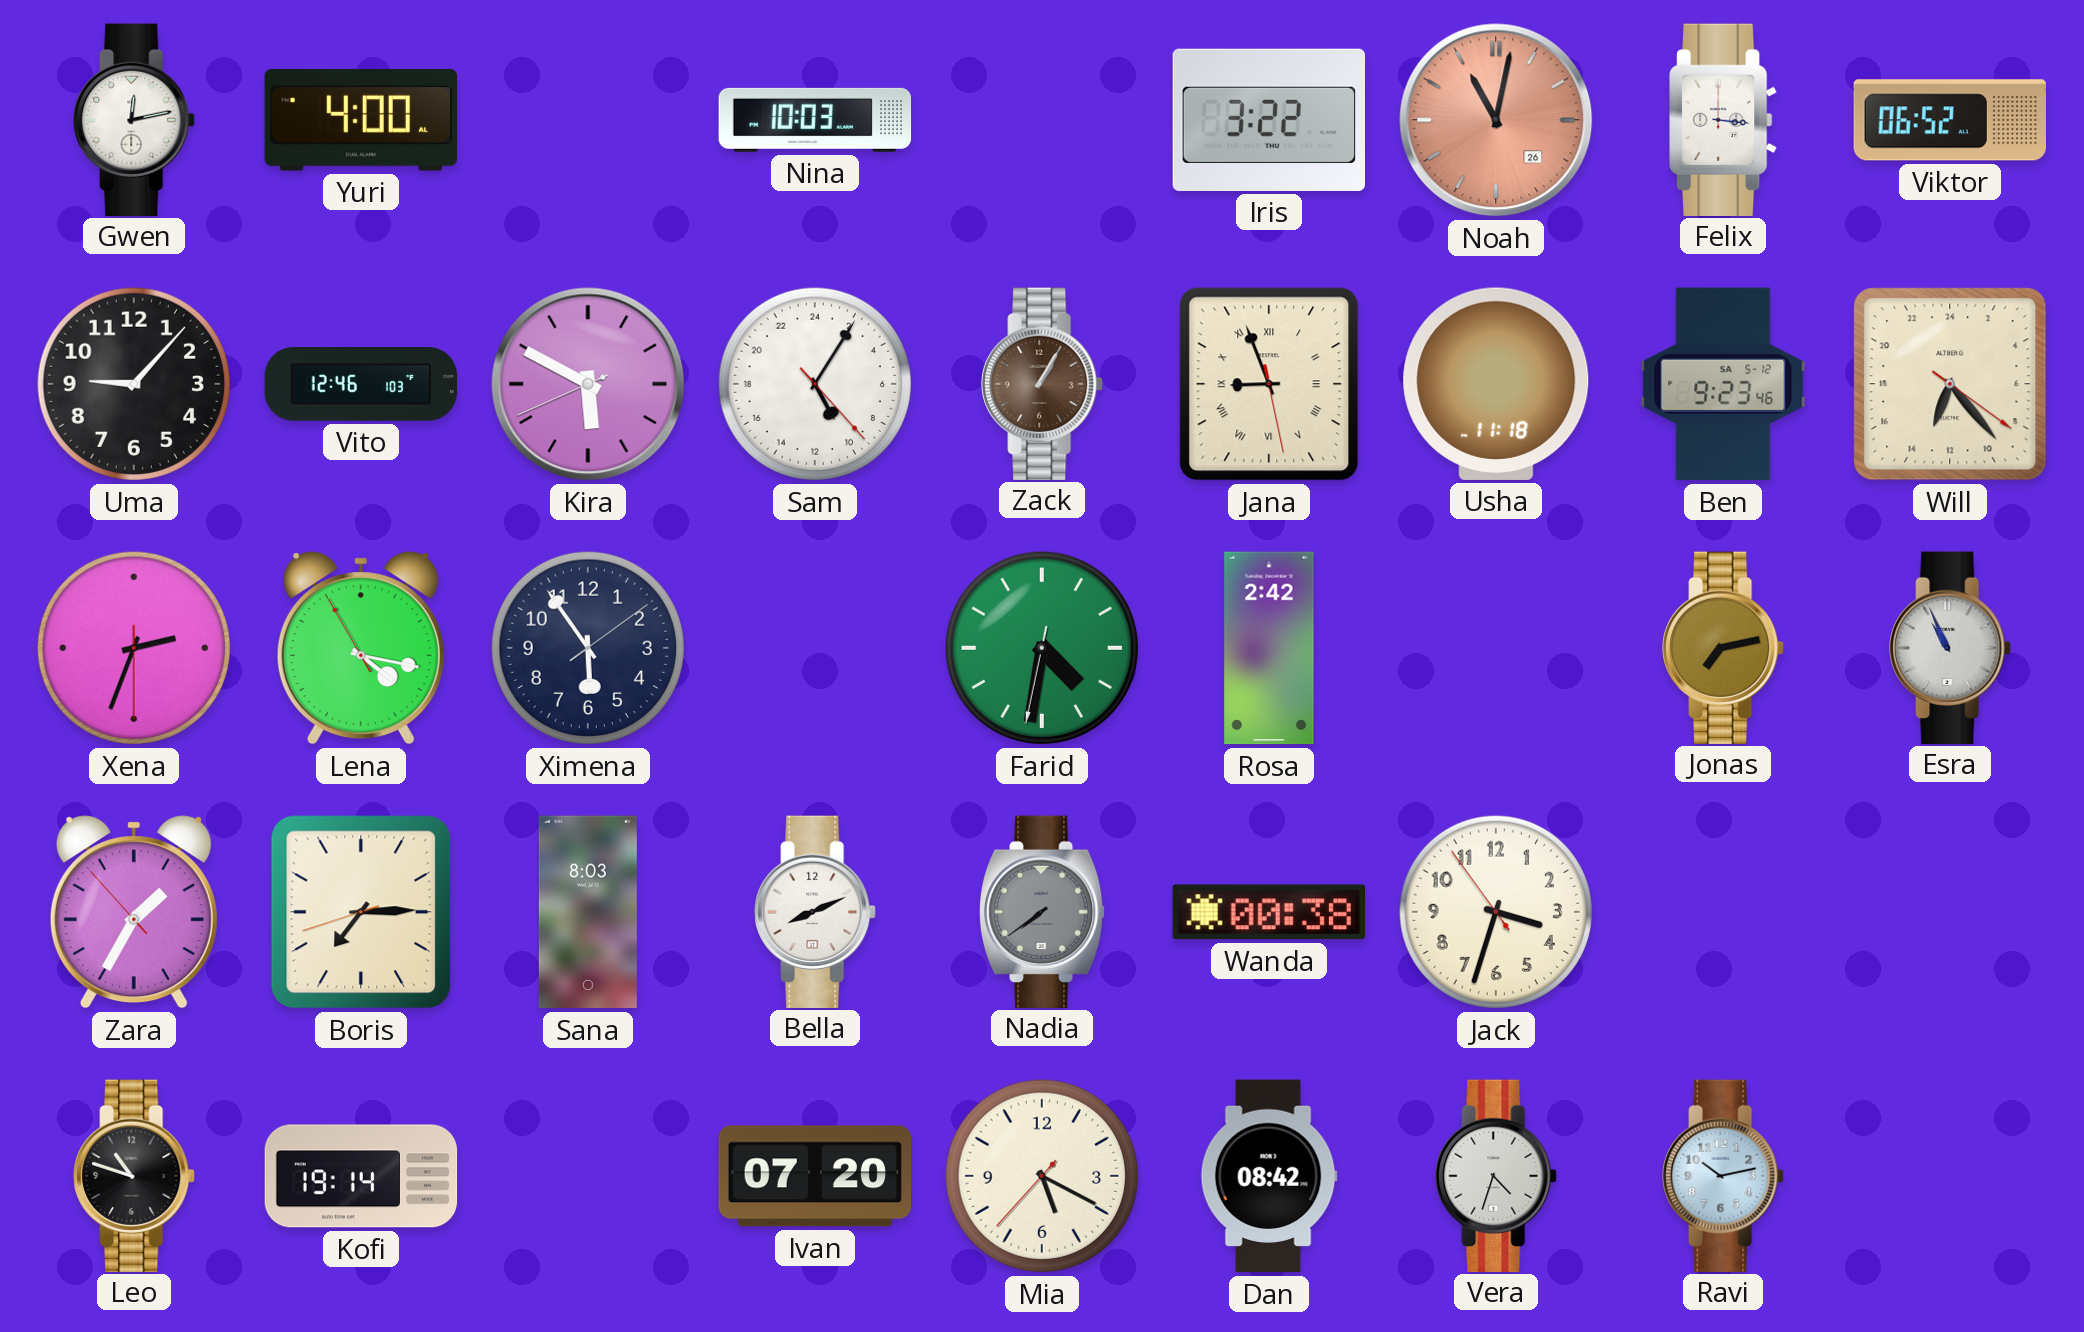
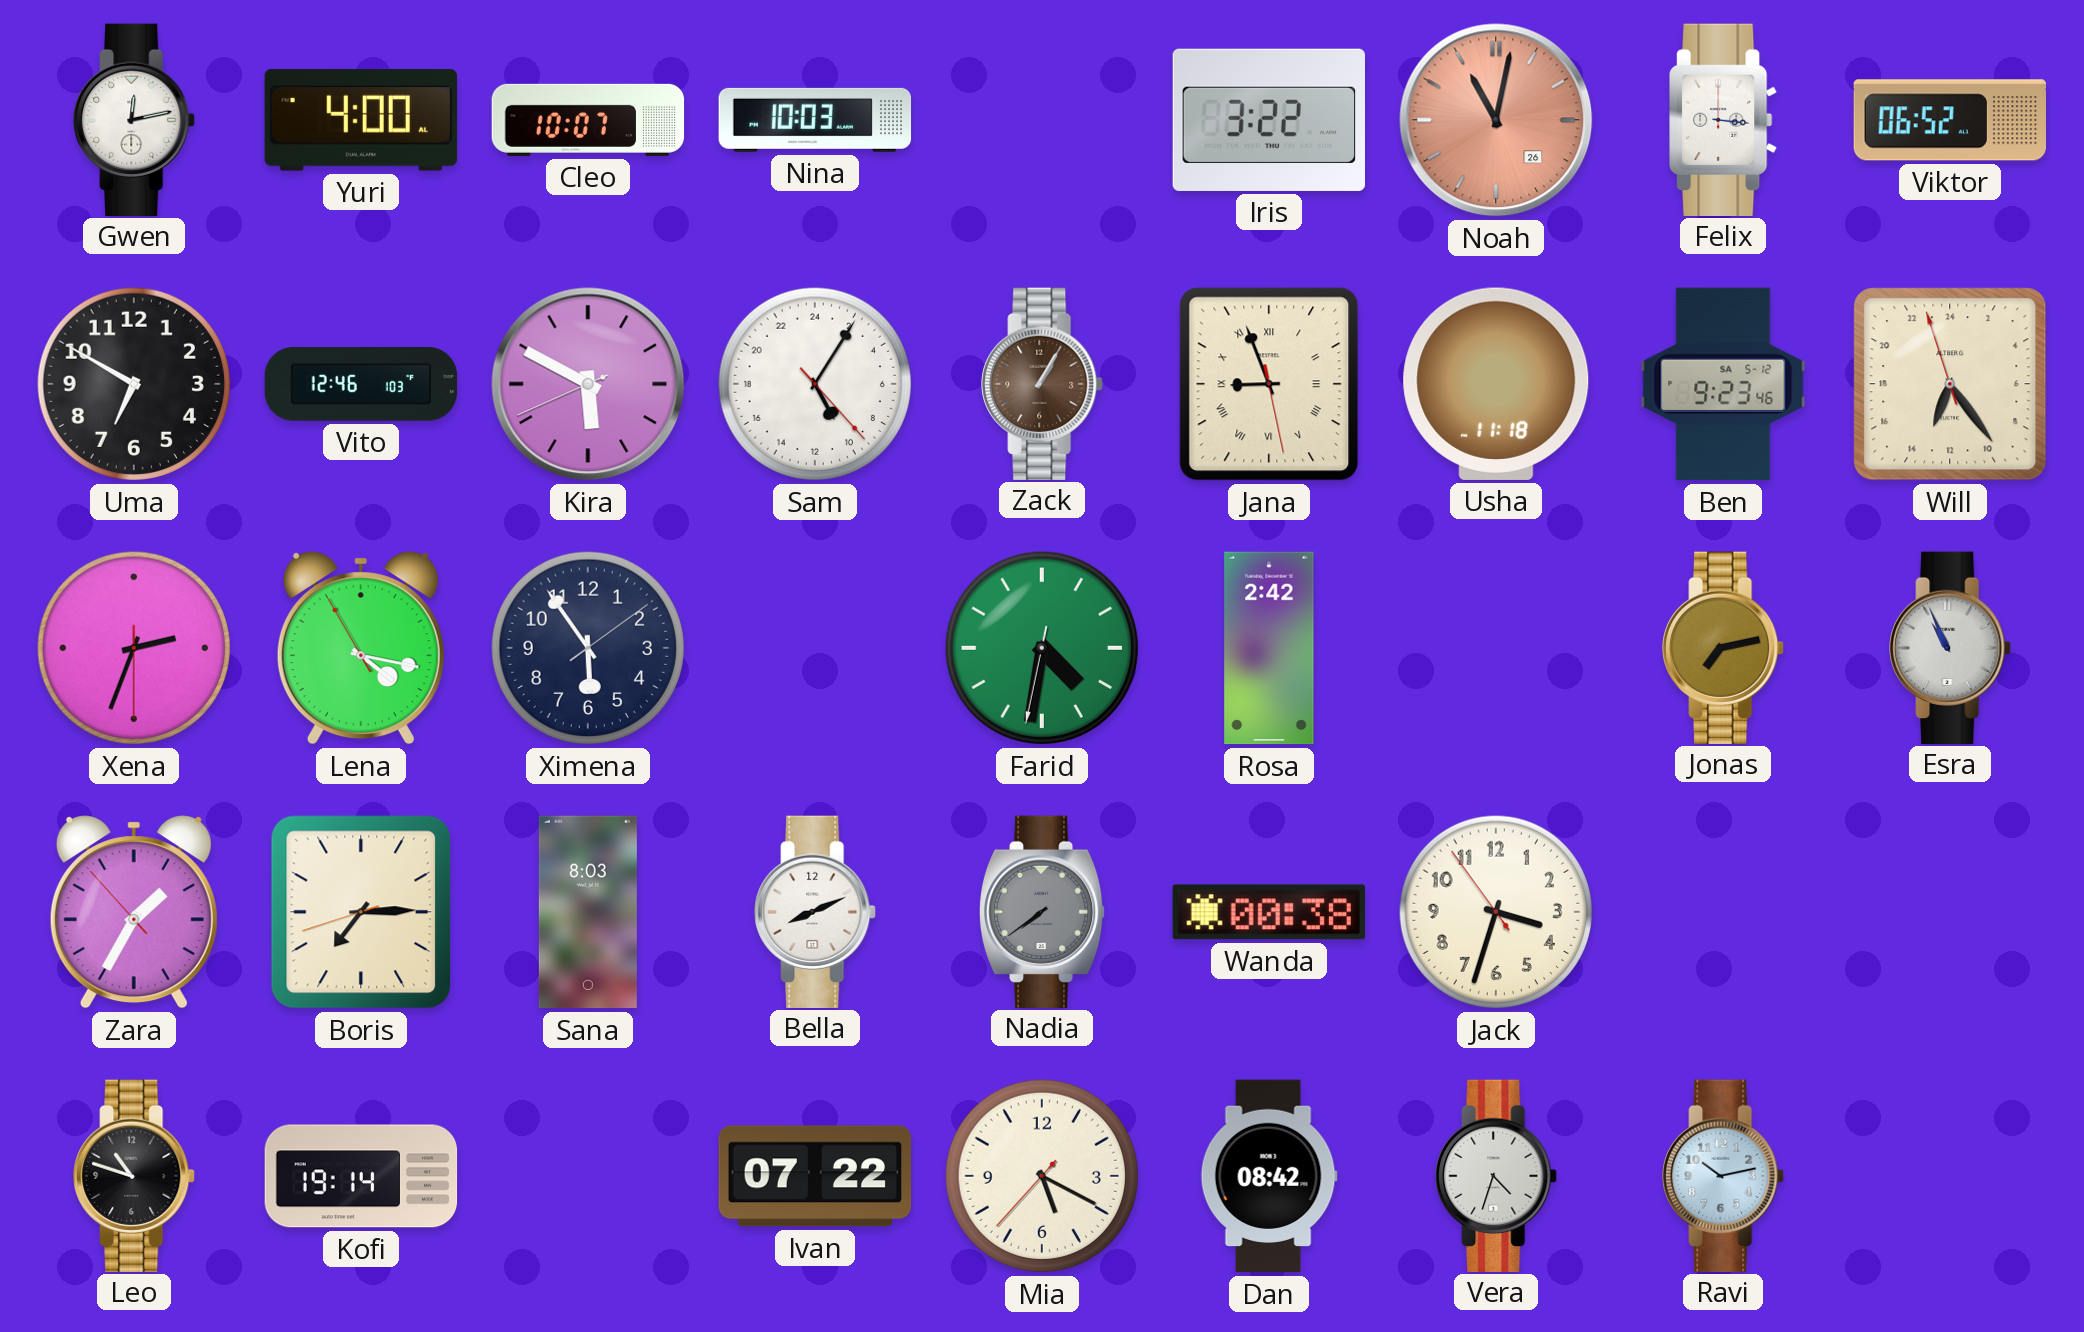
Cleo: none -> 10:07 (588, 120)
Uma: 9:07 -> 6:50 (134, 384)
Will: 13:23:21 -> 13:23:57 (1950, 384)
Ivan: 07:20 -> 07:22 (815, 1176)
